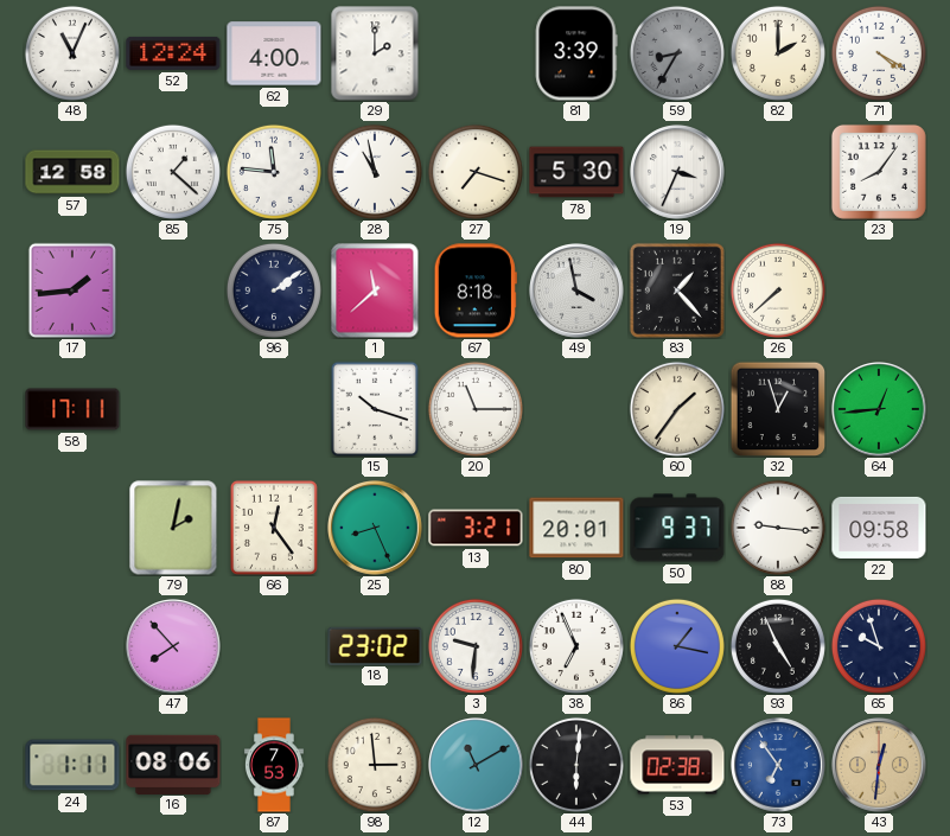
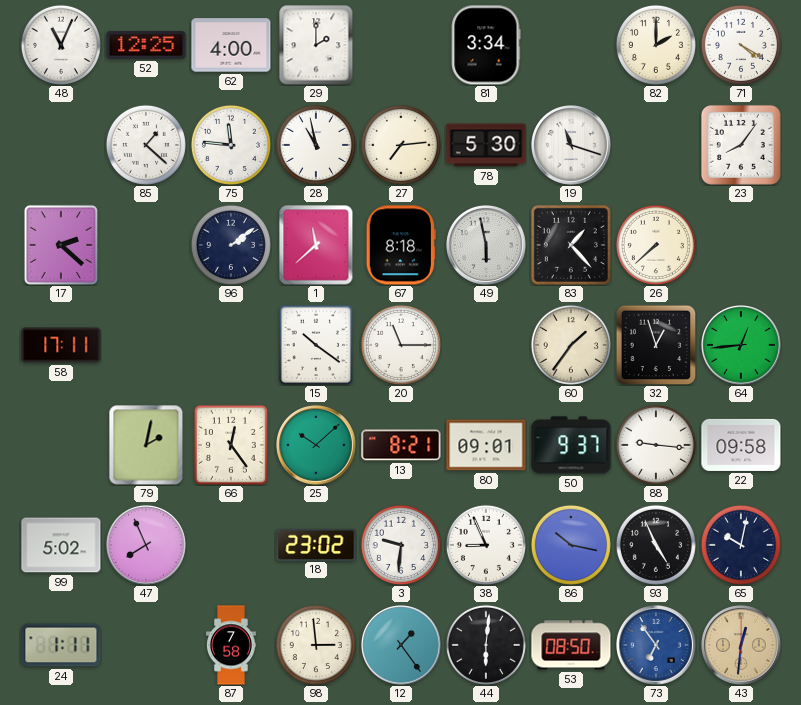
52: 12:24 -> 12:25 (146, 45)
81: 3:39 -> 3:34 (486, 45)
59: 8:35 -> none (677, 53)
57: 12:58 -> none (72, 172)
27: 7:18 -> 7:14 (401, 145)
19: 3:34 -> 11:18 (572, 146)
17: 1:44 -> 2:22 (60, 244)
49: 3:58 -> 5:58 (487, 246)
15: 10:18 -> 10:21 (316, 345)
25: 8:26 -> 10:08 (317, 446)
13: 3:21 -> 8:21 (401, 445)
80: 20:01 -> 09:01 (486, 445)
99: none -> 5:02 (61, 545)
47: 7:53 -> 7:56 (147, 546)
38: 6:56 -> 8:56 (486, 545)
86: 1:17 -> 10:17 (571, 545)
65: 9:57 -> 10:02 (741, 545)
16: 08:06 -> none (173, 764)
87: 7:53 -> 7:58 (231, 645)
12: 11:10 -> 1:24 (402, 646)
53: 02:38 -> 08:50 (571, 645)
